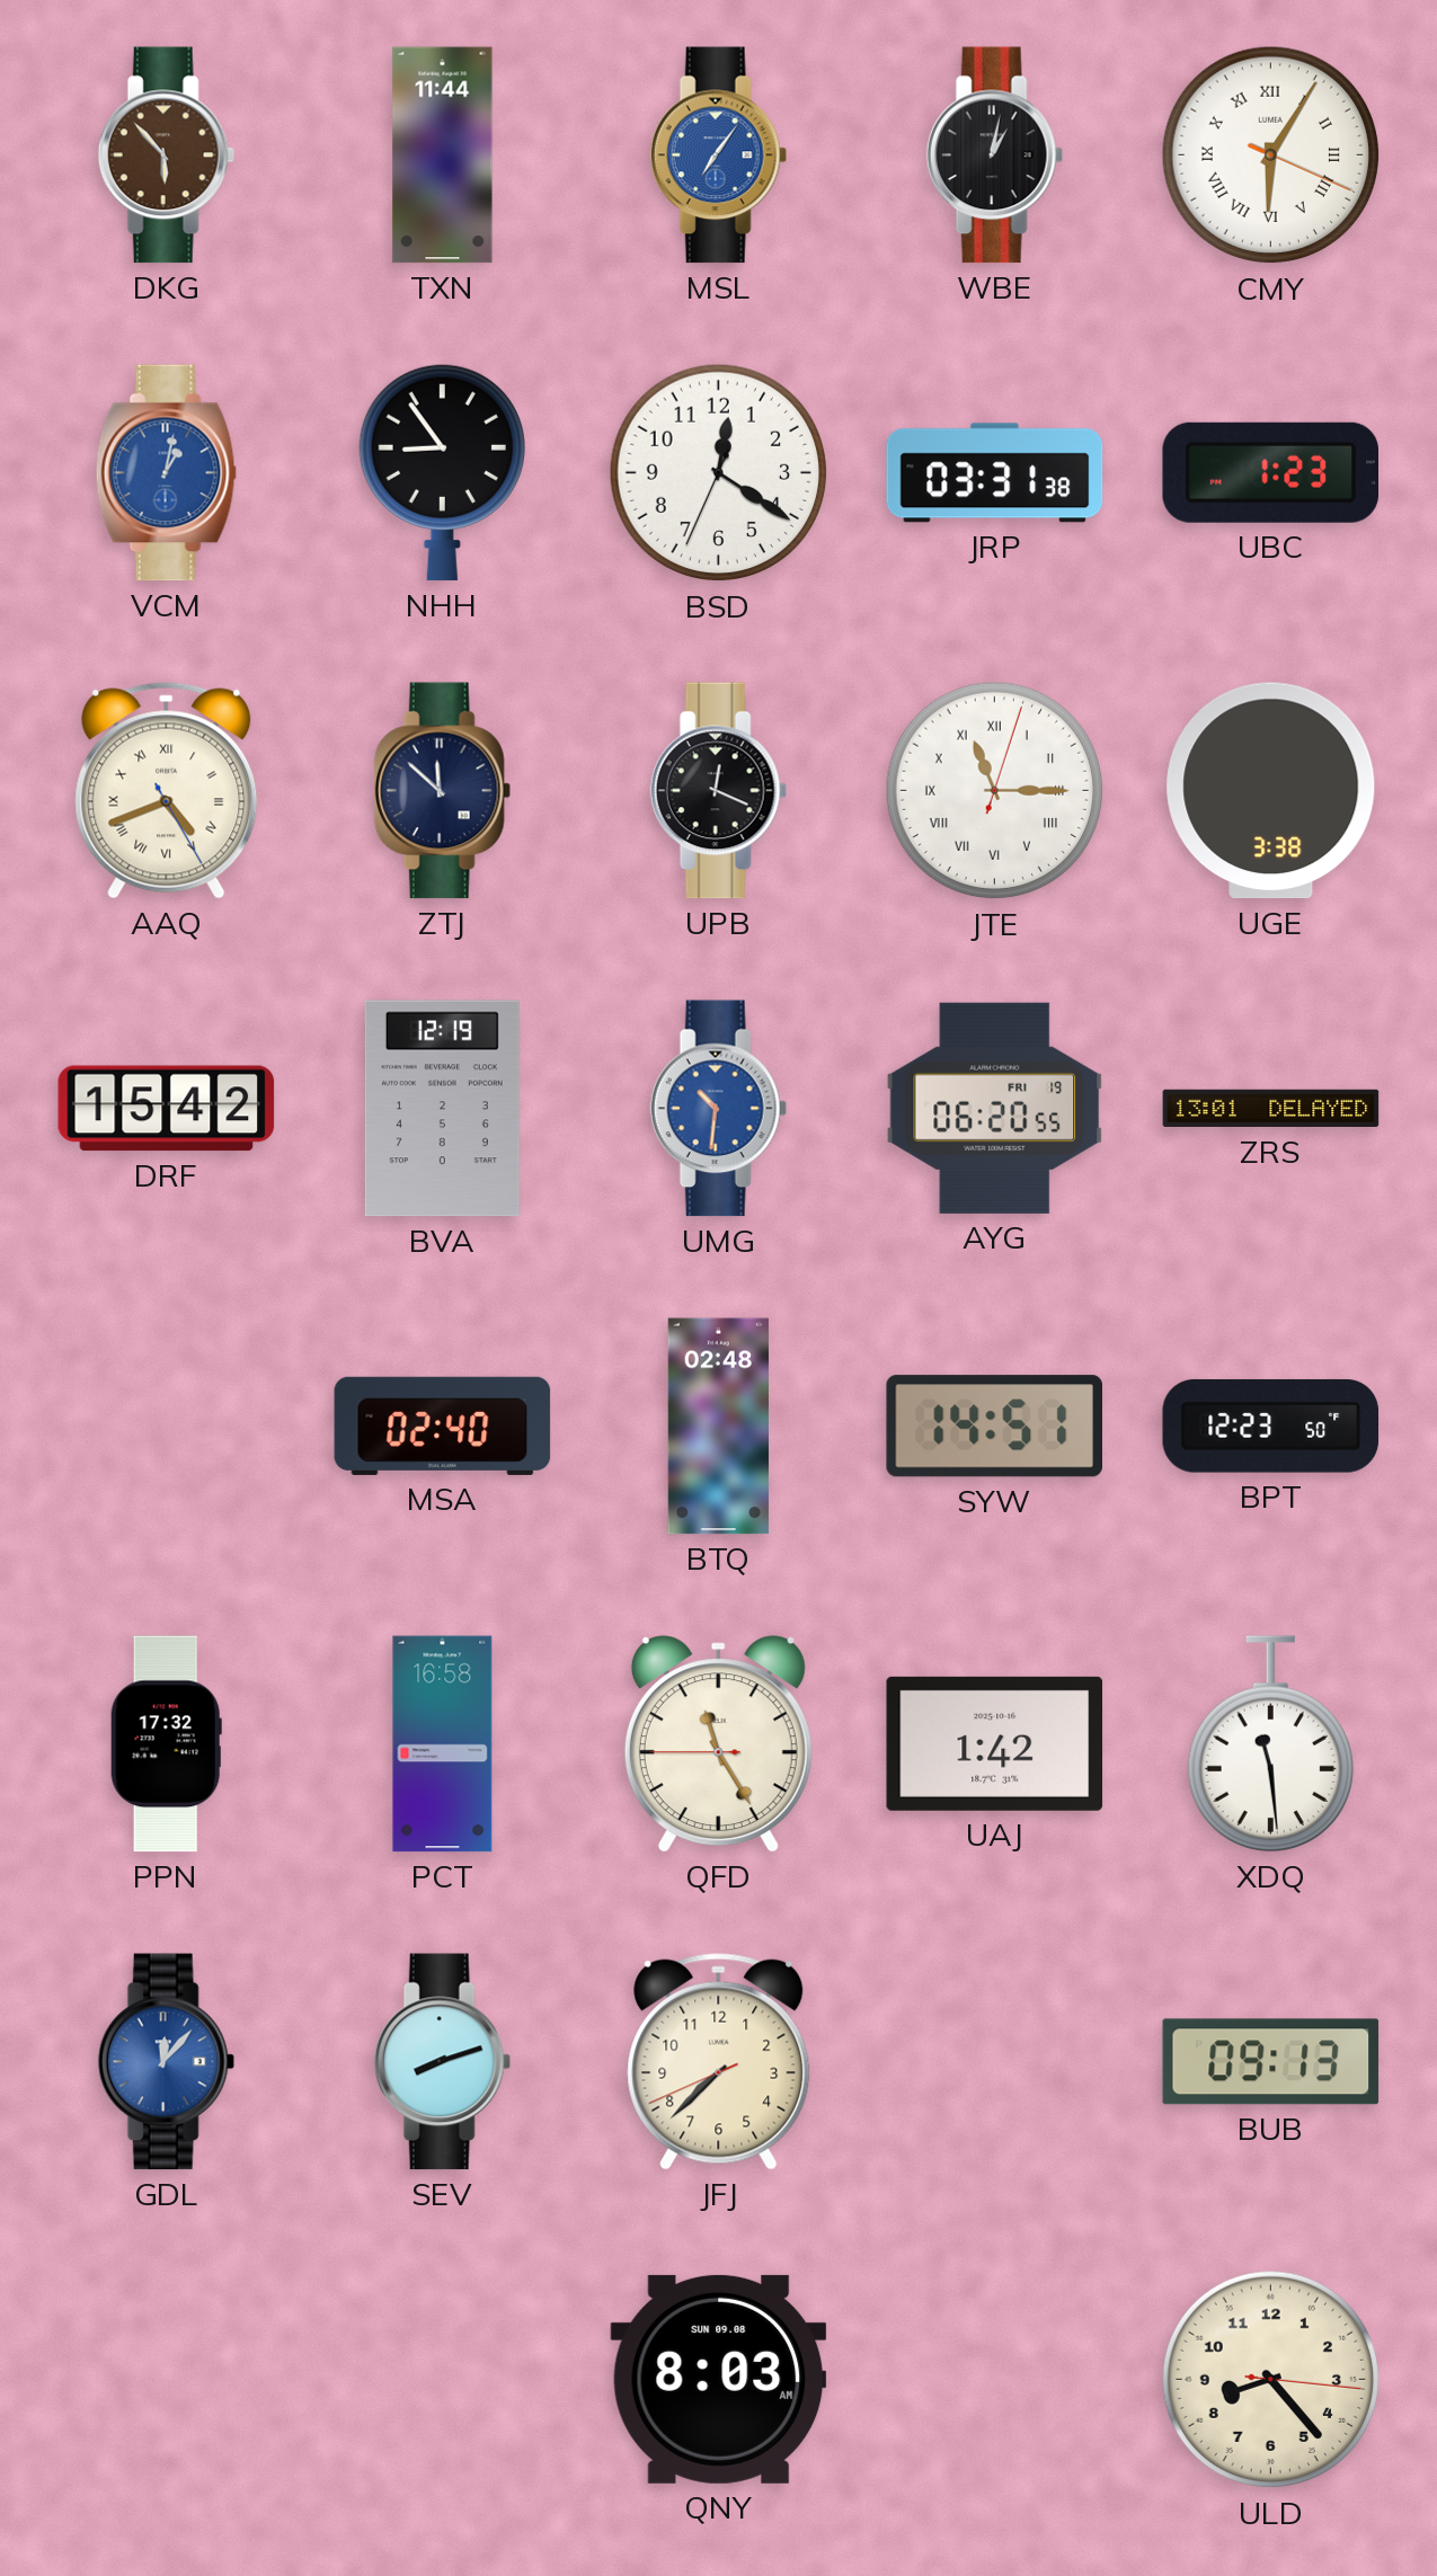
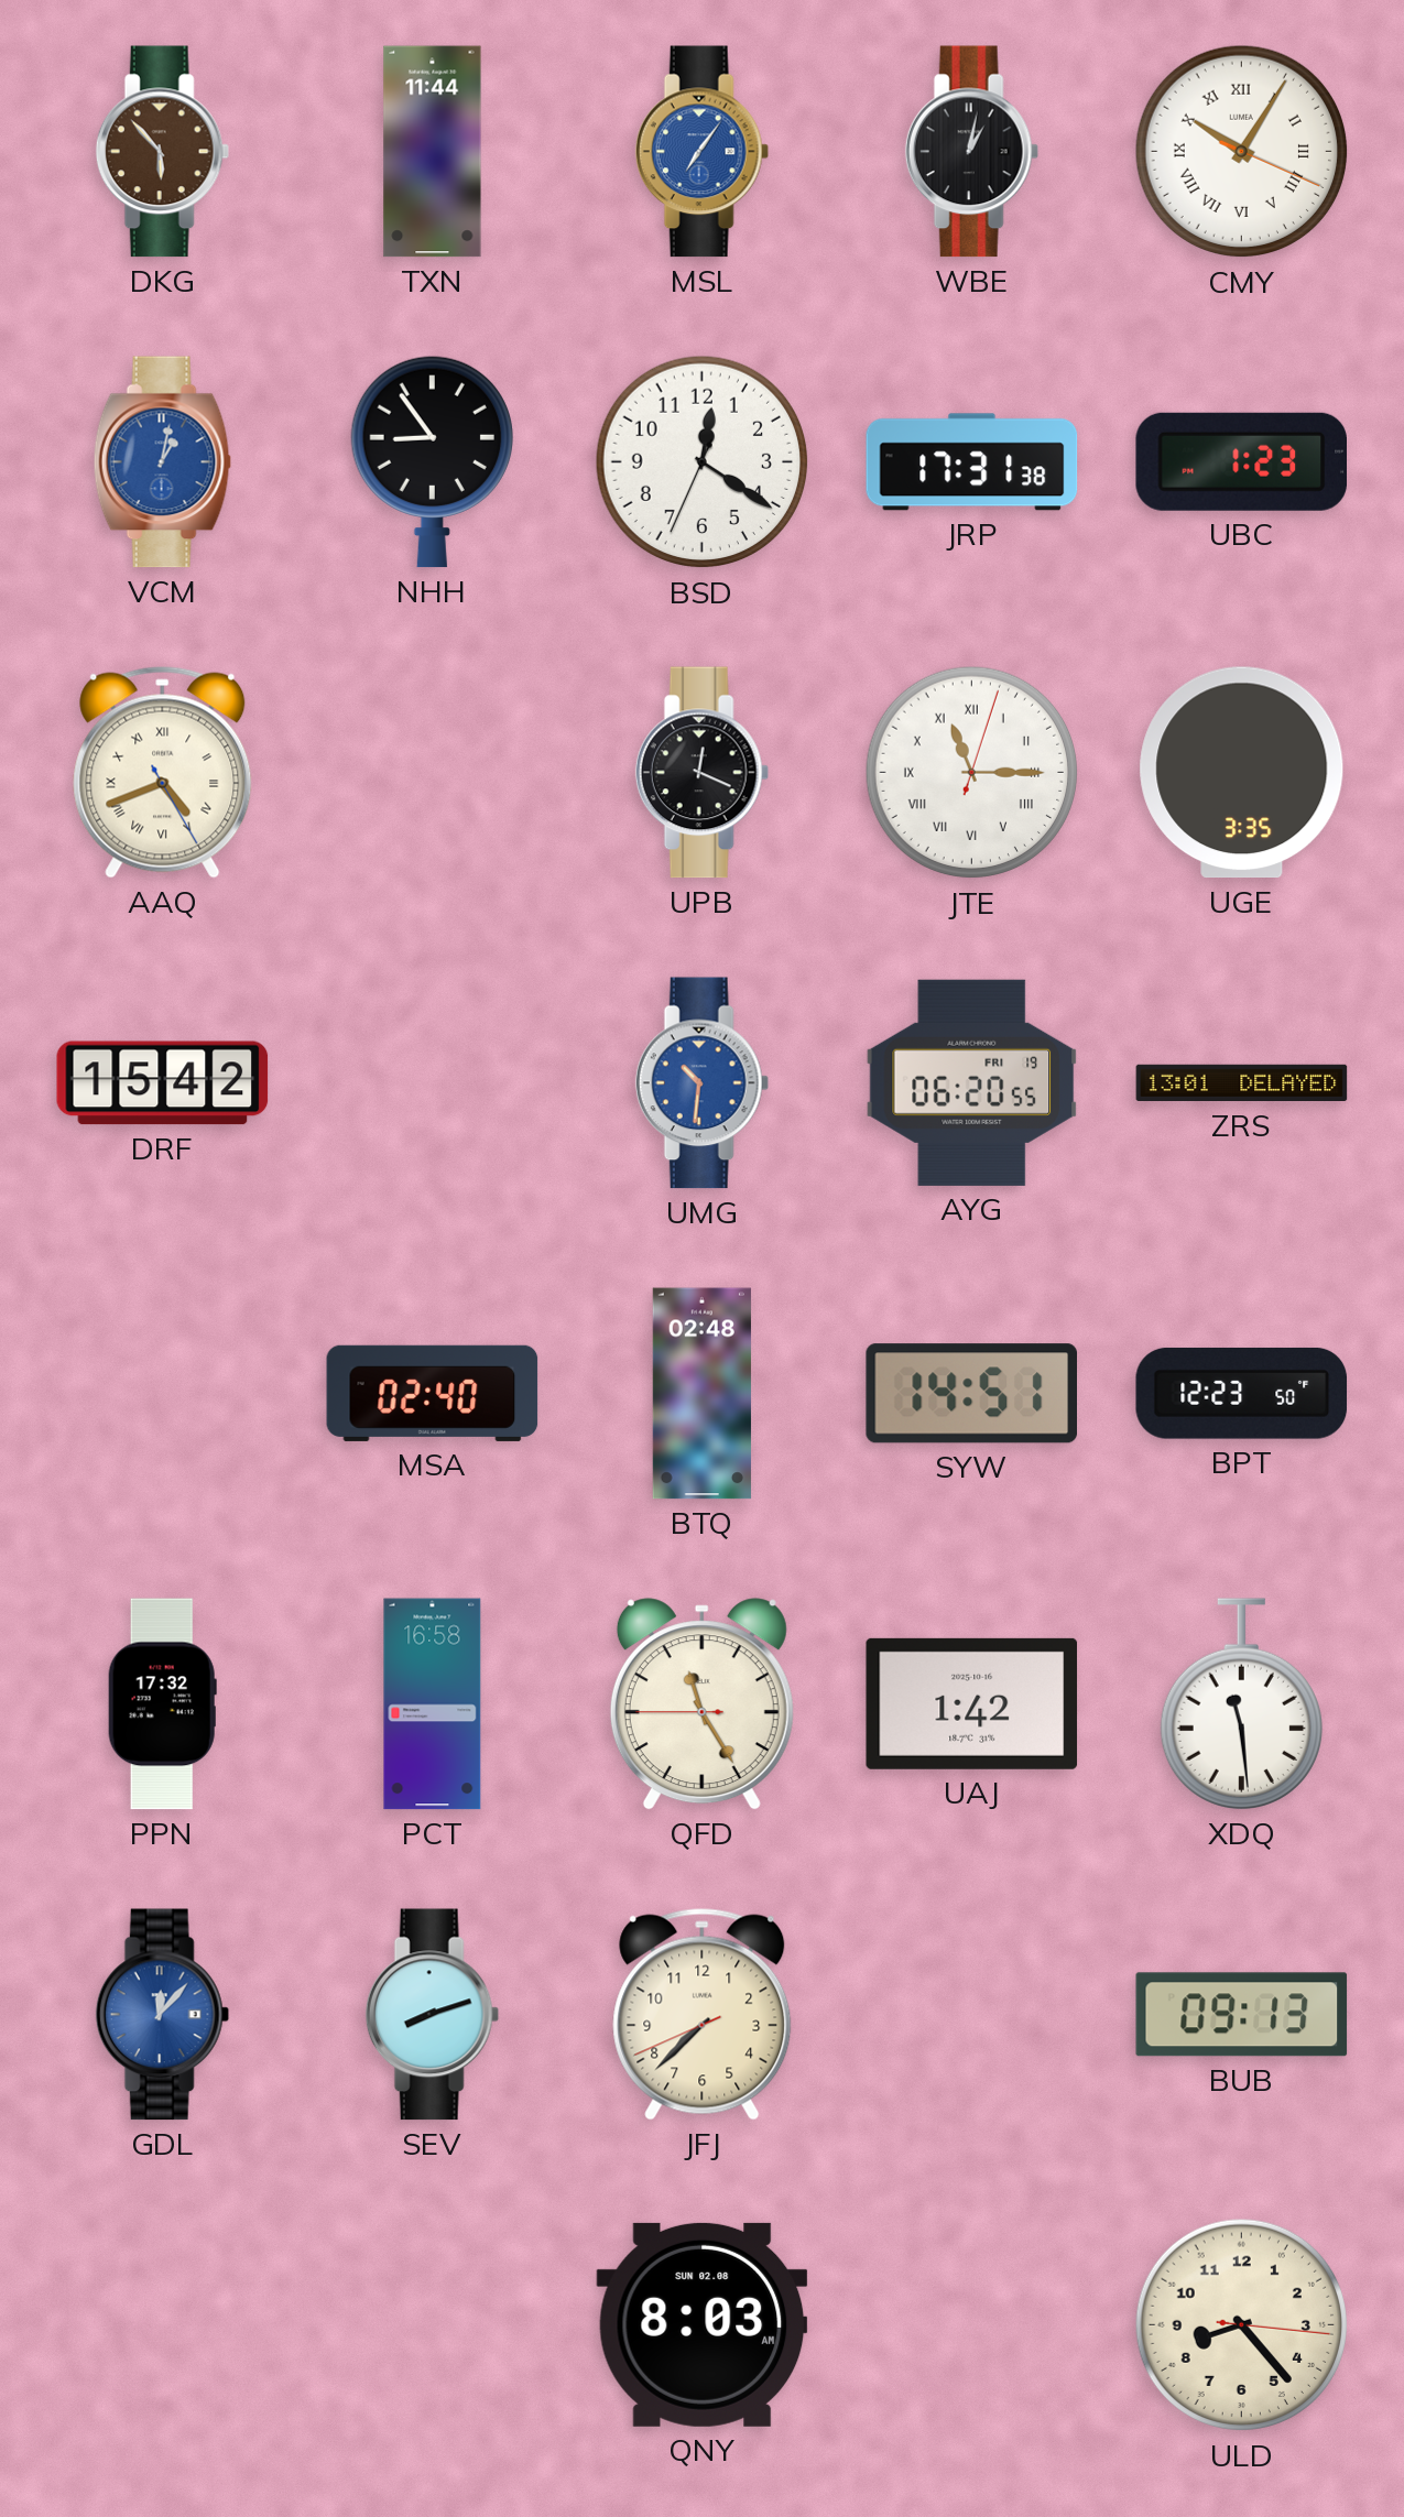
CMY: 6:05 -> 10:05 (1242, 152)
JRP: 03:31 -> 17:31 (972, 462)
ZTJ: 11:52 -> none (442, 791)
UGE: 3:38 -> 3:35 (1242, 773)
BVA: 12:19 -> none (442, 1109)
QNY date: SUN 09.08 -> SUN 02.08 (703, 2324)
